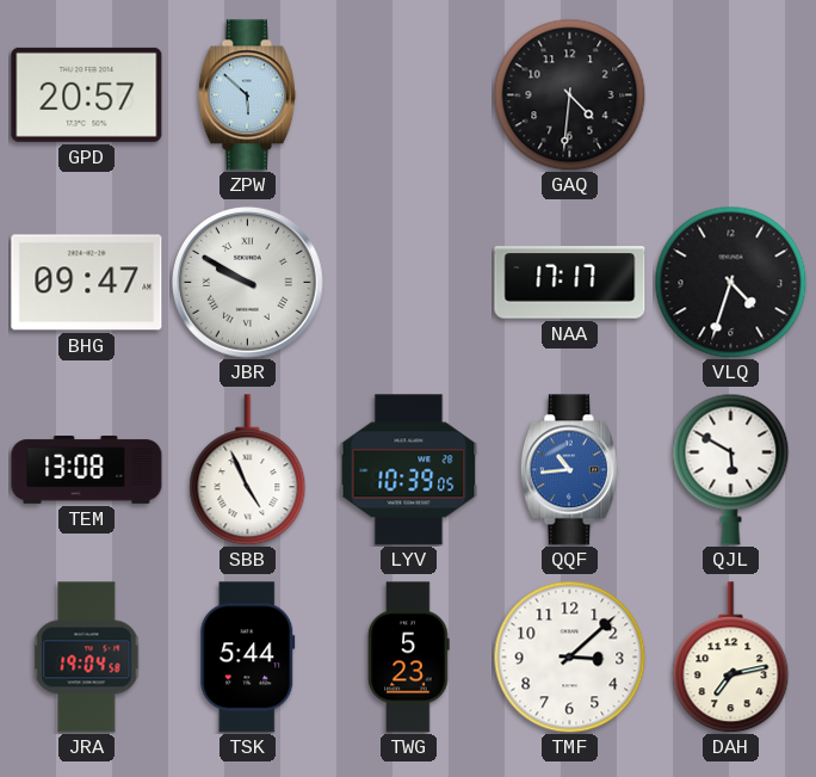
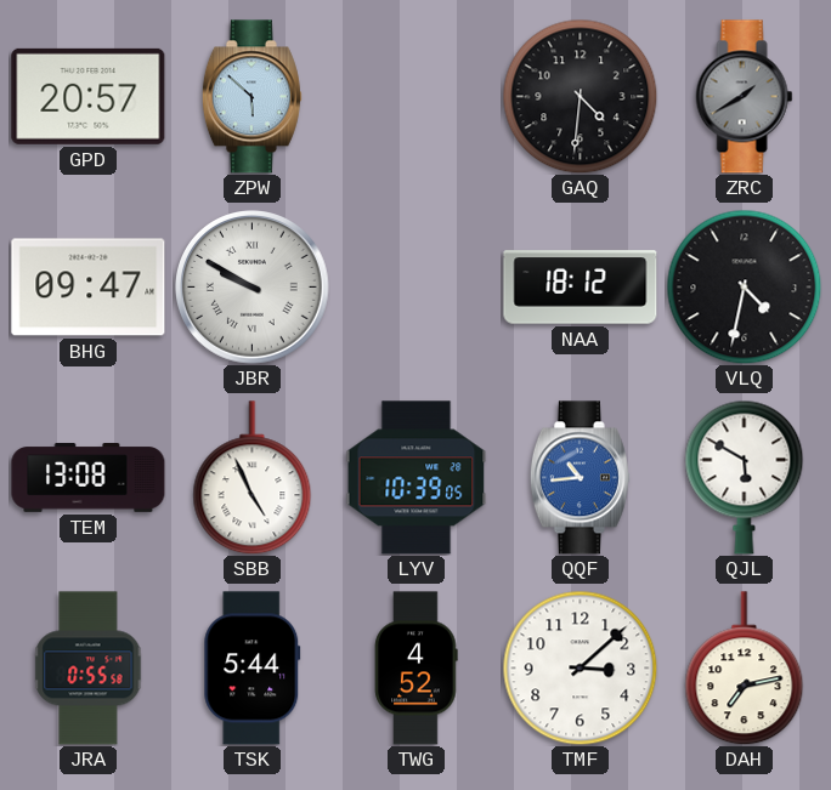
ZRC: none -> 1:40 (745, 97)
NAA: 17:17 -> 18:12 (581, 288)
VLQ: 4:33 -> 4:32 (744, 286)
JRA: 19:04 -> 0:55 (89, 669)
TWG: 5:23 -> 4:52 (417, 669)
